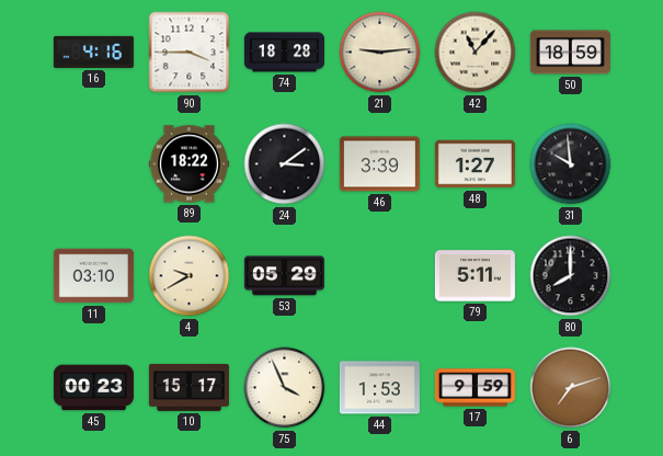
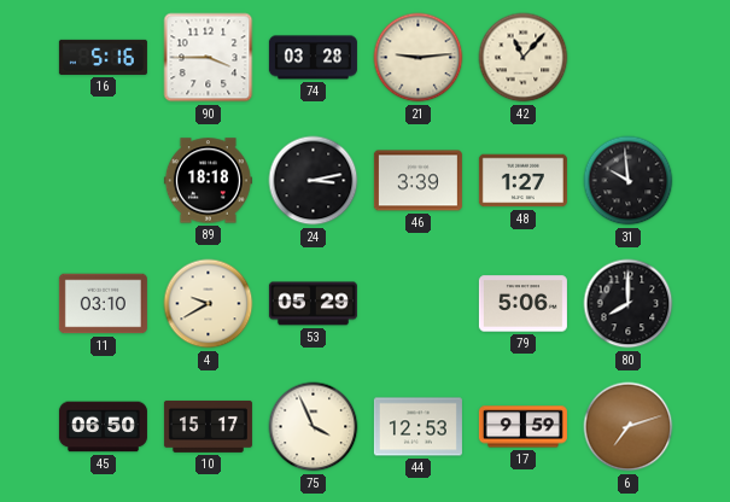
16: 4:16 -> 5:16 (103, 57)
74: 18:28 -> 03:28 (313, 58)
50: 18:59 -> none (570, 53)
89: 18:22 -> 18:18 (208, 181)
24: 3:09 -> 3:13 (314, 181)
79: 5:11 -> 5:06 (522, 304)
45: 00:23 -> 06:50 (103, 427)
44: 1:53 -> 12:53 (417, 427)
